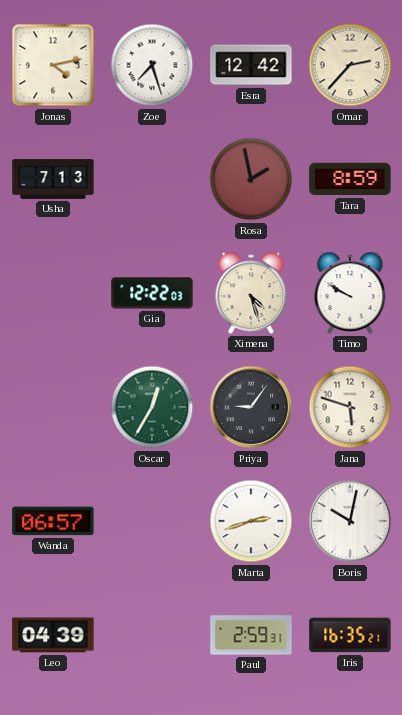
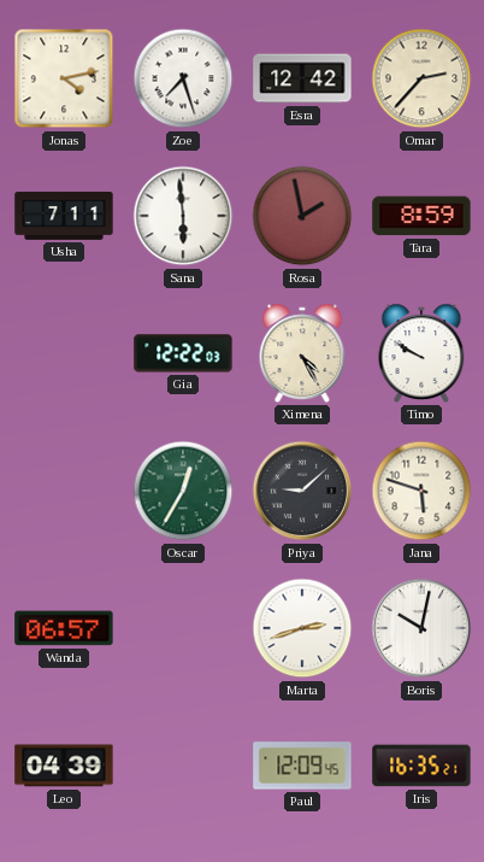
Usha: 7:13 -> 7:11 (64, 216)
Sana: none -> 5:59 (183, 216)
Ximena: 4:27 -> 4:25 (302, 353)
Priya: 9:06 -> 9:08 (302, 491)
Paul: 2:59 -> 12:09 (302, 766)
